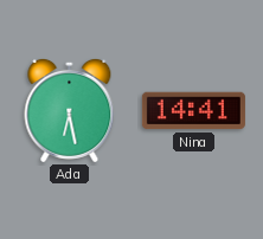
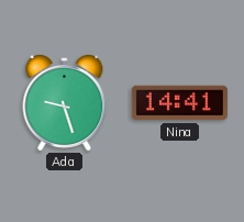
Ada: 6:28 -> 9:27 (65, 102)
